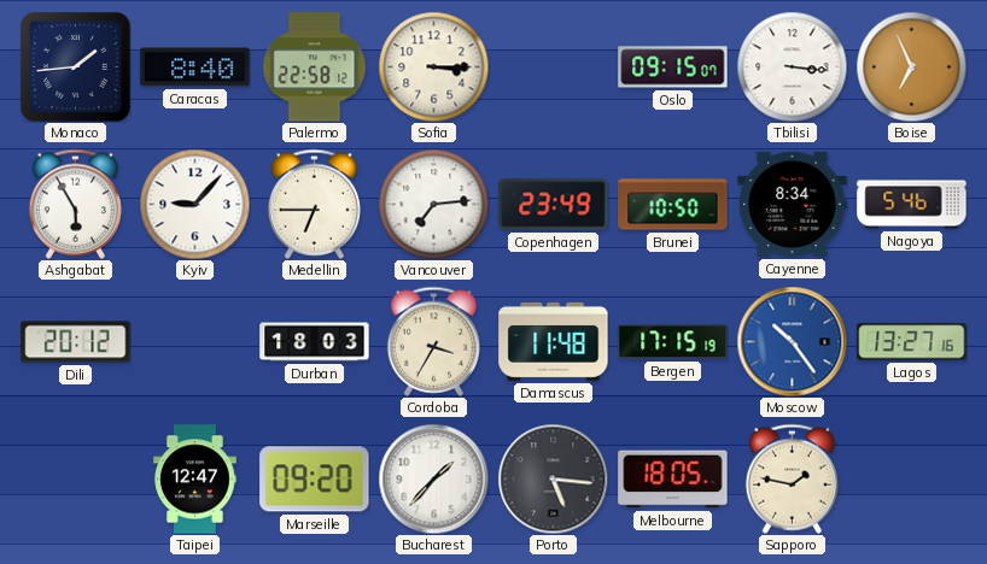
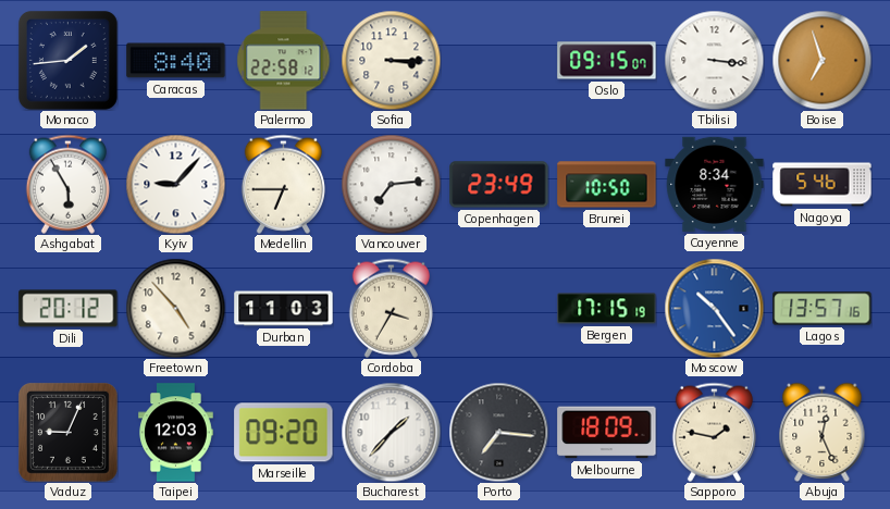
Boise: 6:56 -> 6:57 (821, 60)
Freetown: none -> 4:53 (175, 308)
Durban: 18:03 -> 11:03 (284, 309)
Damascus: 11:48 -> none (554, 341)
Lagos: 13:27 -> 13:57 (823, 309)
Vaduz: none -> 9:04 (67, 432)
Taipei: 12:47 -> 12:03 (176, 433)
Porto: 5:16 -> 7:16 (498, 432)
Melbourne: 18:05 -> 18:09 (607, 433)
Abuja: none -> 12:26 (823, 432)
